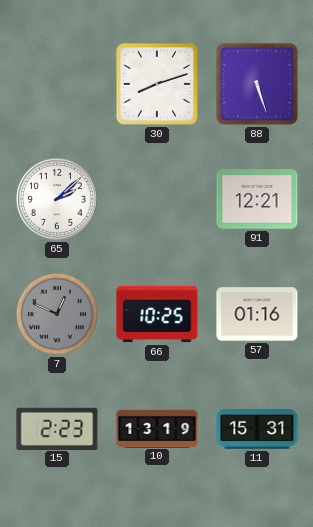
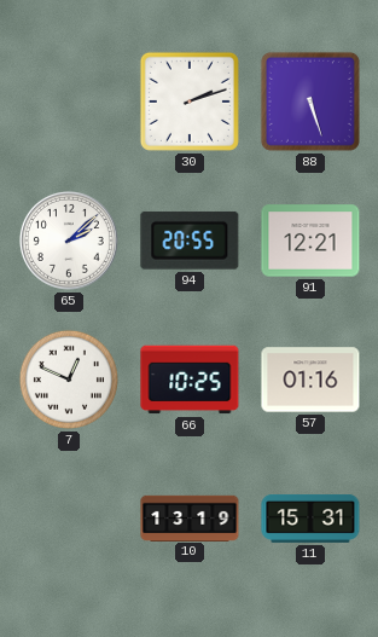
30: 8:12 -> 2:12 (190, 102)
94: none -> 20:55 (190, 241)
7 dial: grey -> white (69, 380)
15: 2:23 -> none (57, 428)
